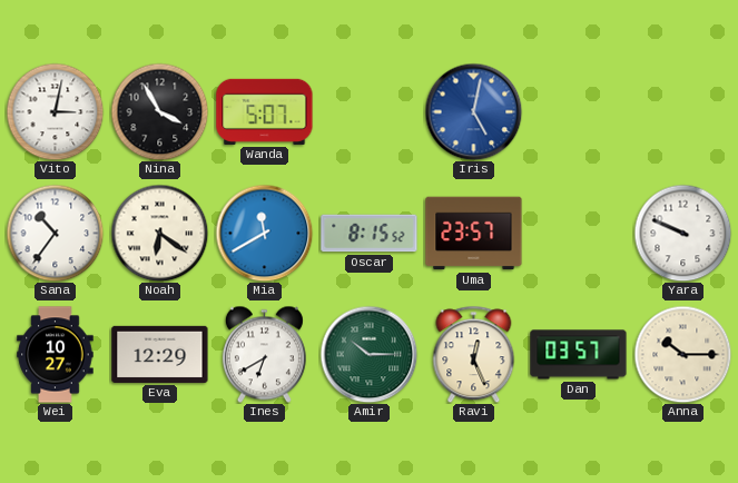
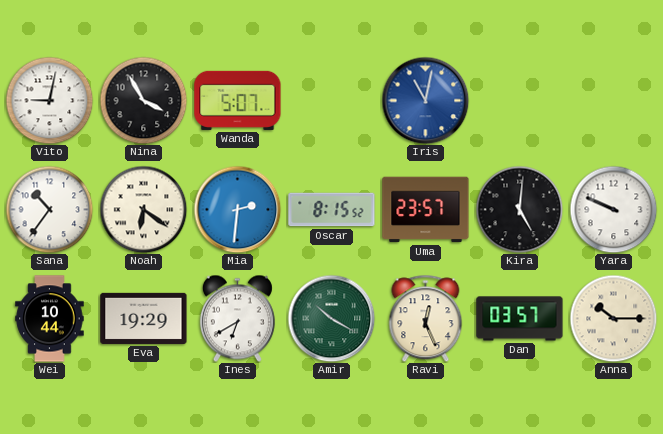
Vito: 3:02 -> 9:02 (49, 100)
Iris: 5:02 -> 11:02 (425, 100)
Mia: 11:40 -> 2:31 (237, 209)
Kira: none -> 5:01 (519, 209)
Wei: 10:27 -> 10:44 (50, 319)
Eva: 12:29 -> 19:29 (144, 318)
Amir: 10:15 -> 10:20 (331, 318)
